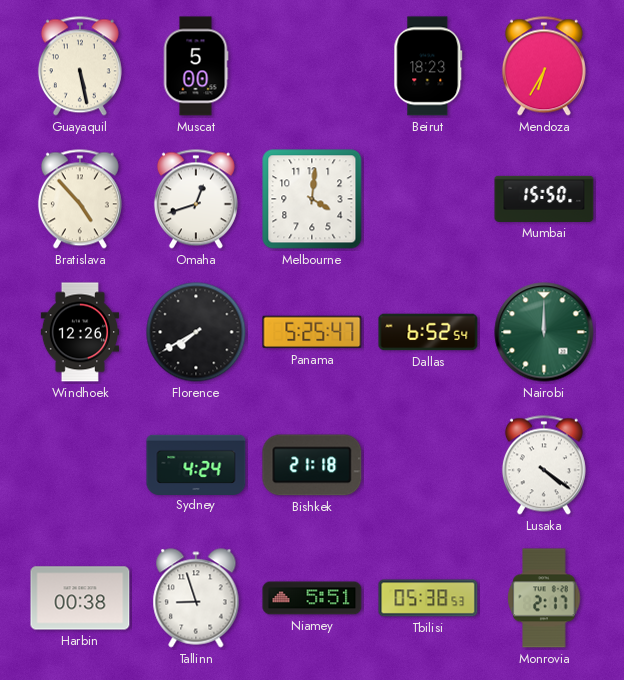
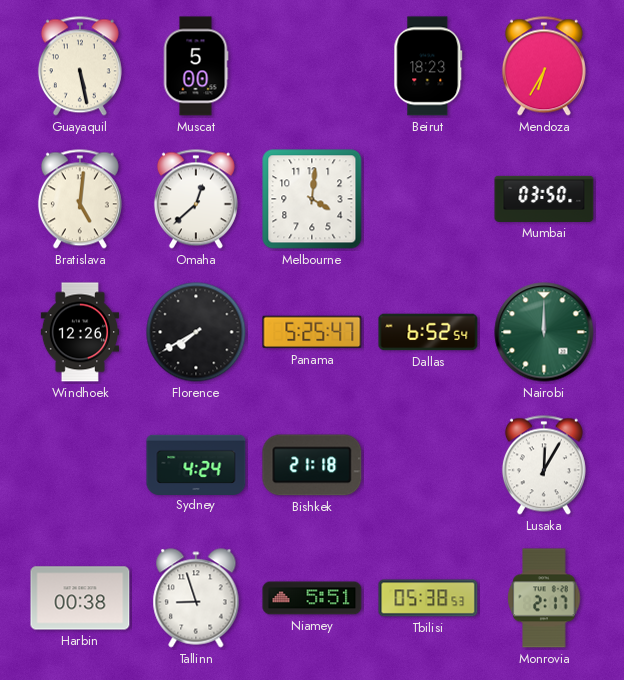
Bratislava: 4:53 -> 5:01 (80, 199)
Omaha: 12:42 -> 12:38 (196, 199)
Mumbai: 15:50 -> 03:50 (544, 199)
Lusaka: 4:21 -> 12:05 (544, 465)
